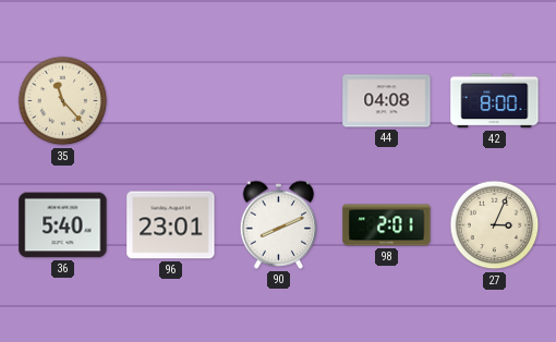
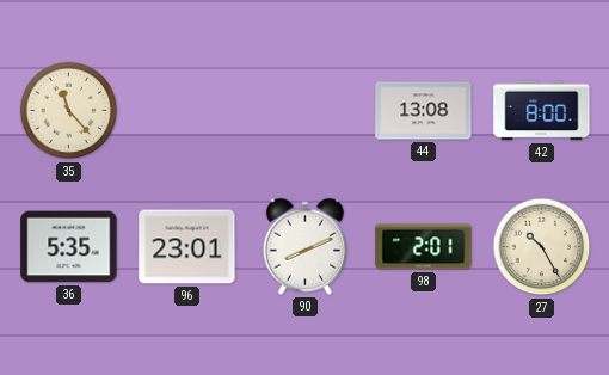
44: 04:08 -> 13:08 (424, 111)
36: 5:40 -> 5:35 (69, 247)
27: 3:04 -> 10:25 (542, 247)
